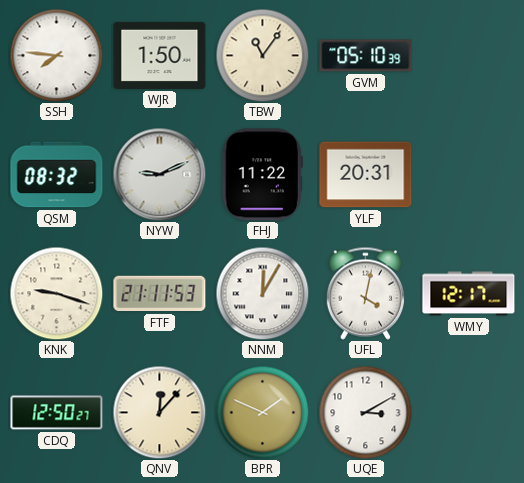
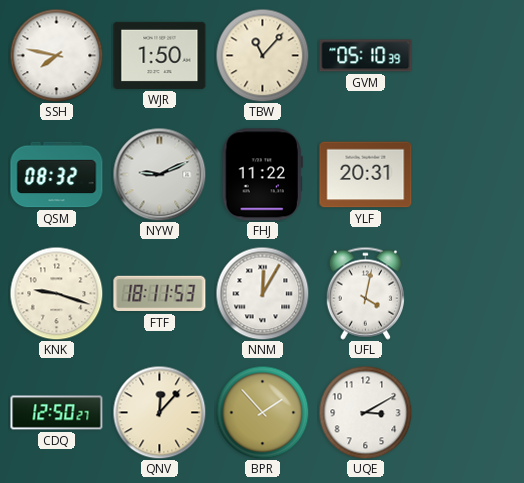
SSH: 7:46 -> 7:47 (56, 55)
TBW: 11:06 -> 11:07 (262, 55)
FTF: 21:11 -> 18:11 (160, 294)
WMY: 12:17 -> none (469, 294)
BPR: 1:49 -> 1:53 (262, 412)
